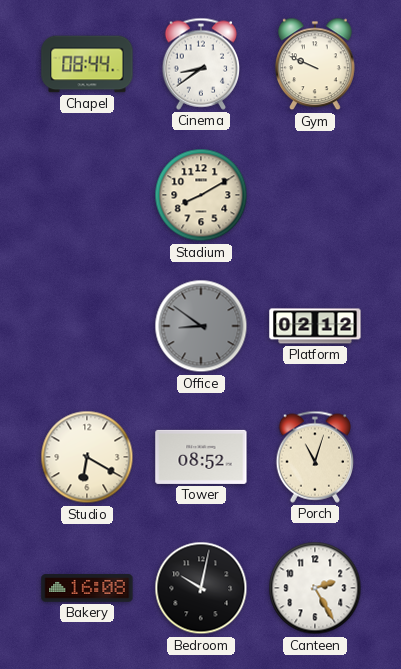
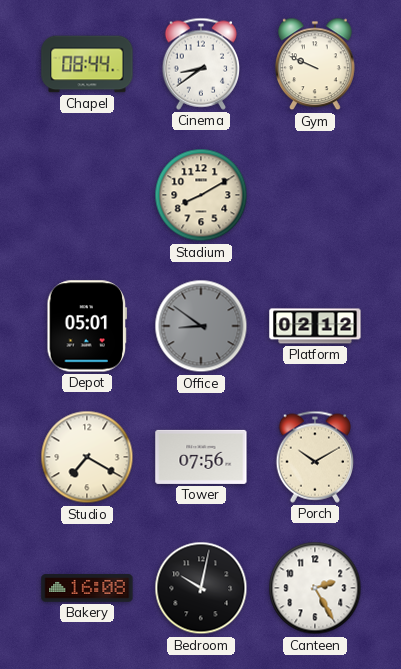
Depot: none -> 05:01 (87, 326)
Studio: 6:20 -> 7:20 (87, 457)
Tower: 08:52 -> 07:56 (201, 457)
Porch: 11:03 -> 10:10 (314, 457)
